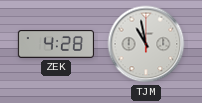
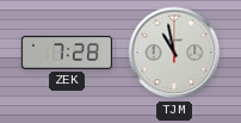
ZEK: 4:28 -> 7:28 (66, 53)
